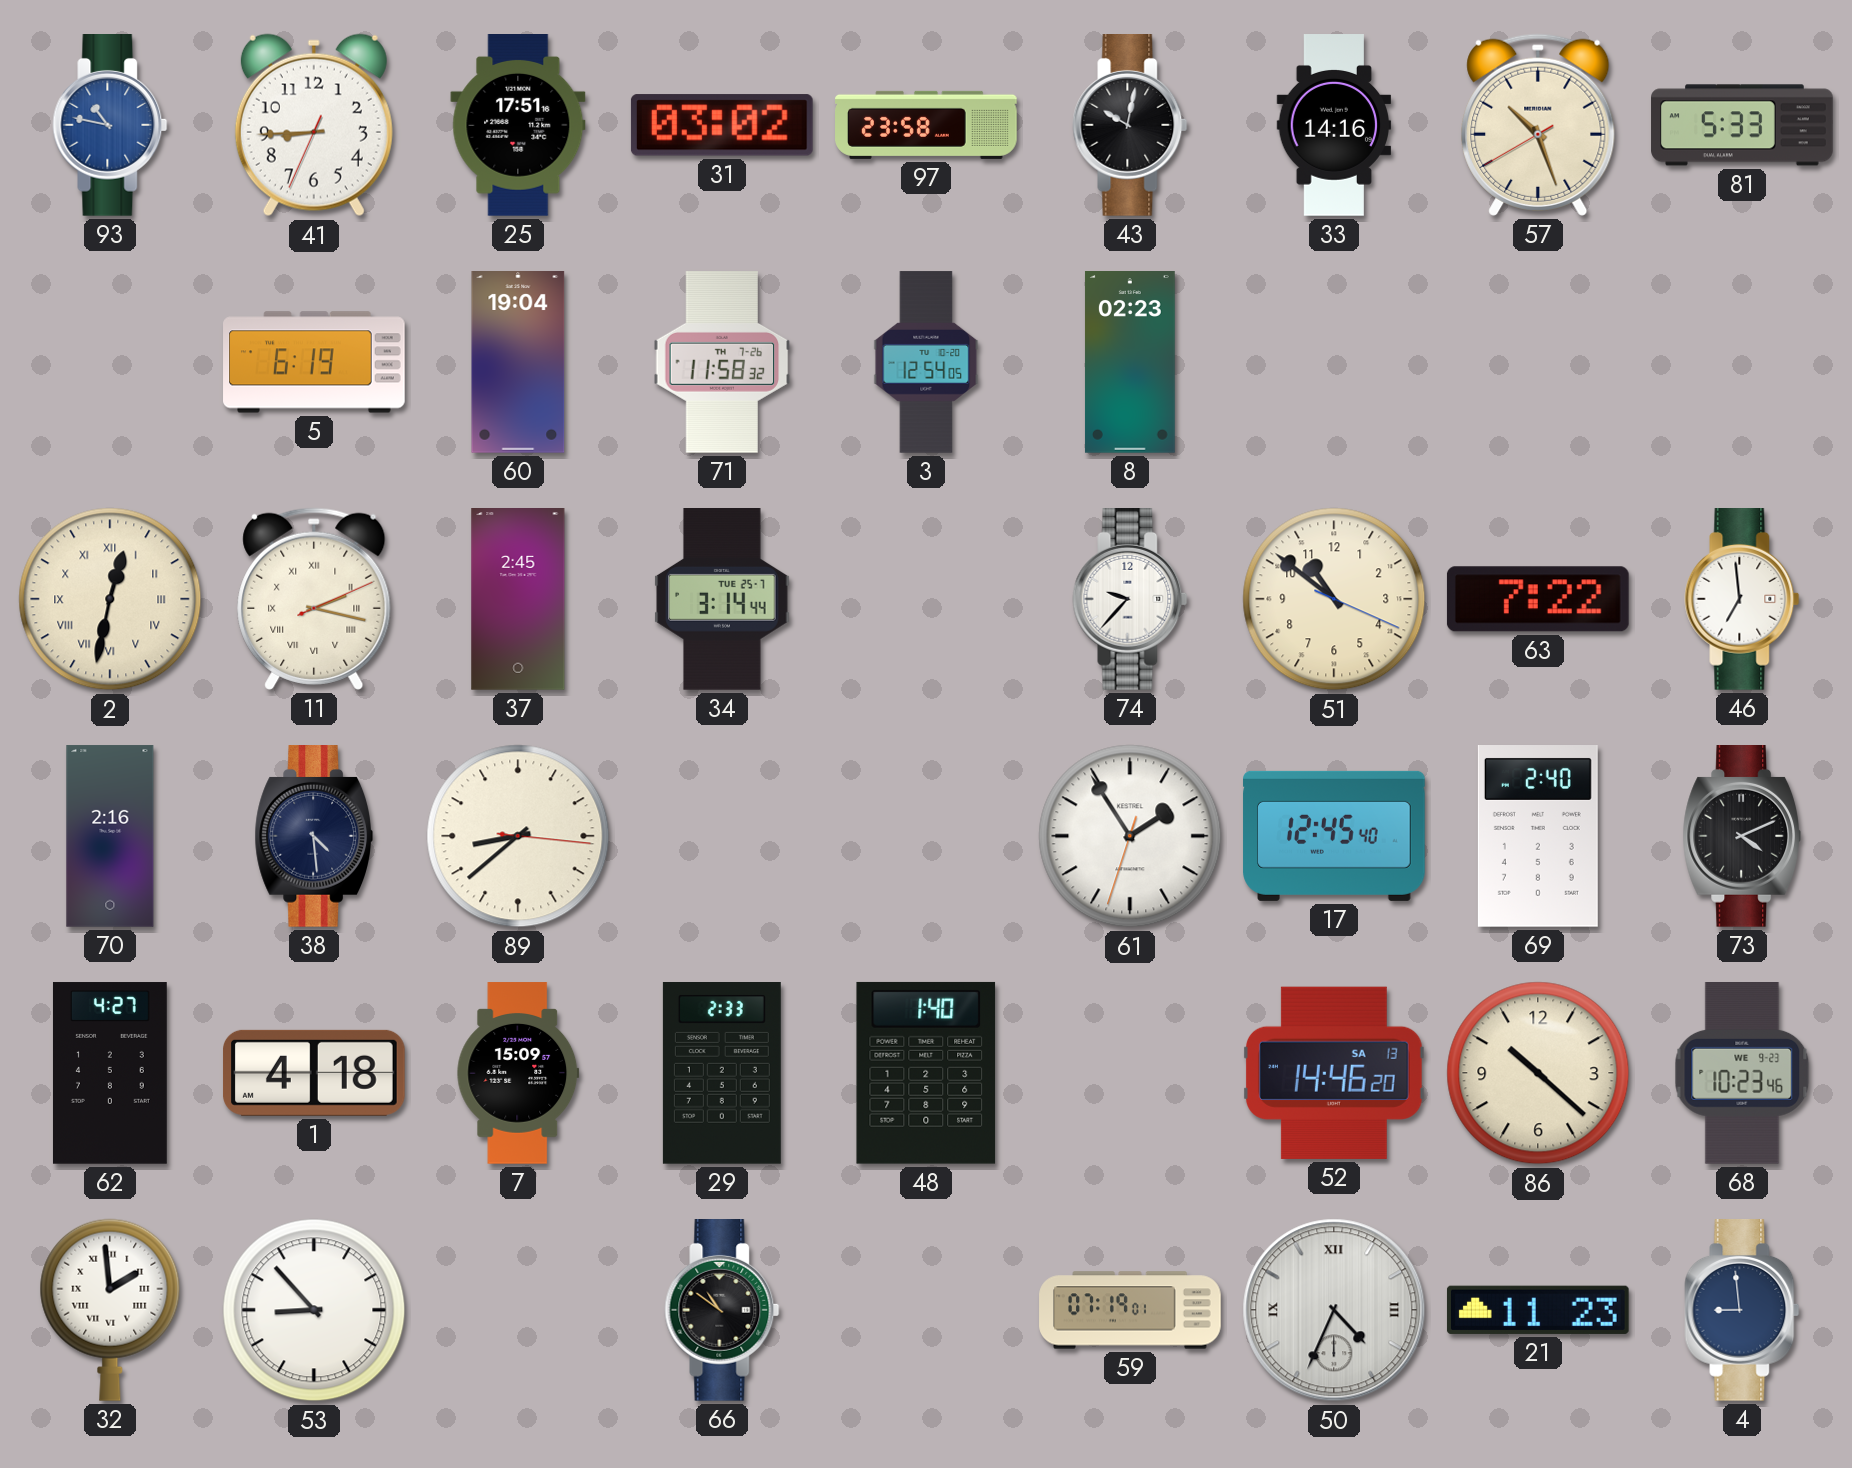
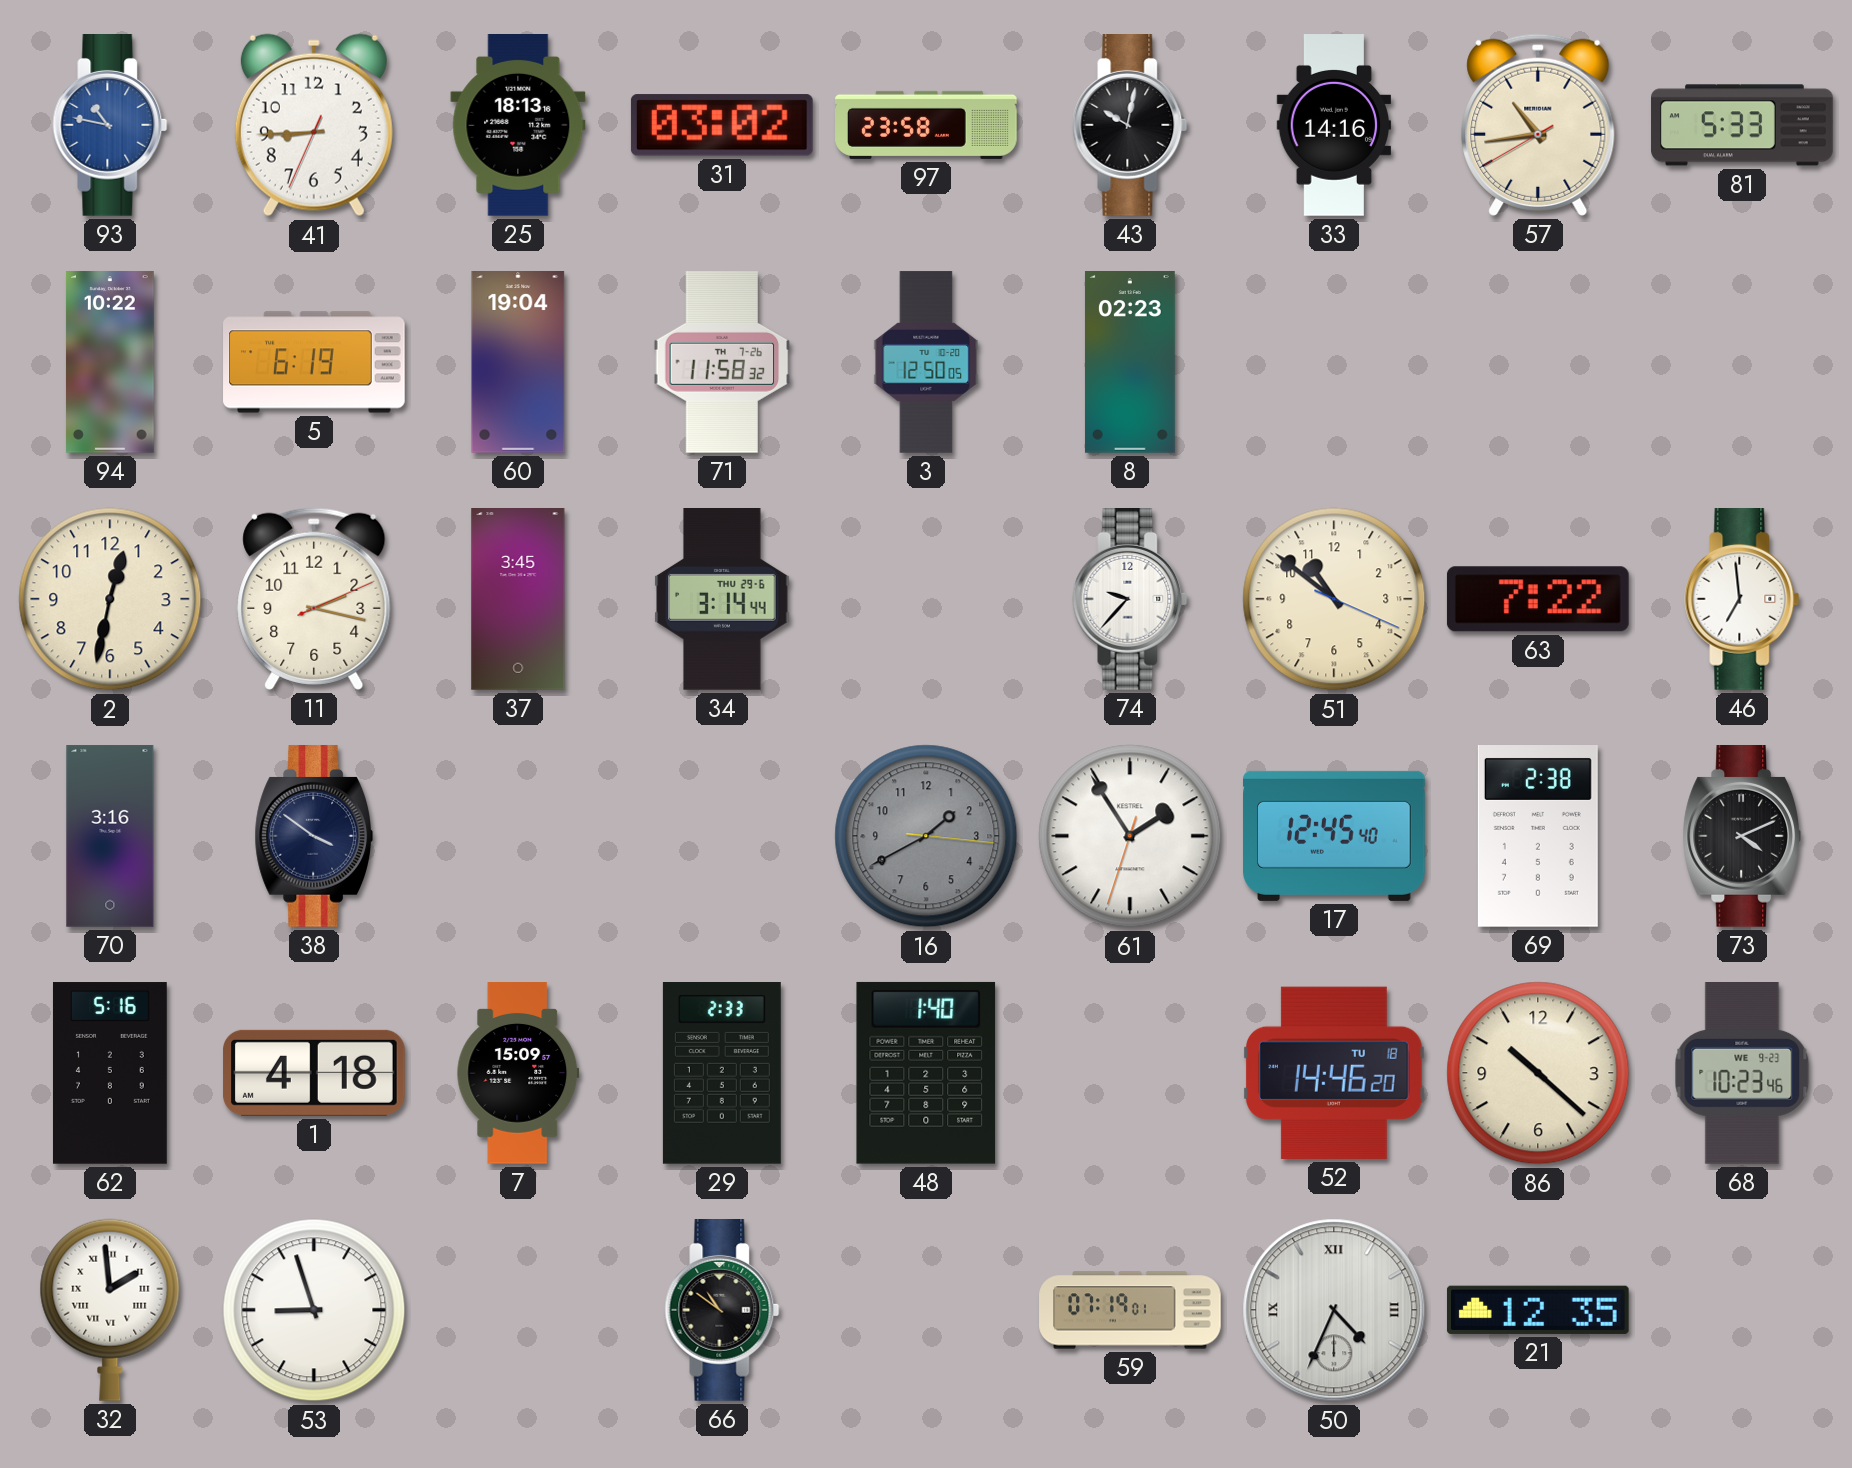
25: 17:51 -> 18:13 (518, 126)
57: 10:26 -> 10:43 (1538, 125)
94: none -> 10:22 (110, 362)
3: 12:54 -> 12:50 (926, 362)
2 numerals: Roman -> Arabic (110, 599)
11 numerals: Roman -> Arabic (314, 599)
37: 2:45 -> 3:45 (518, 600)
34 date: TUE 25-7 -> THU 29-6 (722, 600)
70: 2:16 -> 3:16 (110, 836)
38: 4:29 -> 3:51 (313, 837)
89: 8:38 -> none (518, 836)
16: none -> 1:40 (926, 836)
69: 2:40 -> 2:38 (1538, 837)
62: 4:27 -> 5:16 (110, 1073)
52 date: SA 13 -> TU 18 (1334, 1073)
53: 8:53 -> 8:57 (314, 1310)
21: 11:23 -> 12:35 (1538, 1310)
4: 8:59 -> none (1742, 1311)
